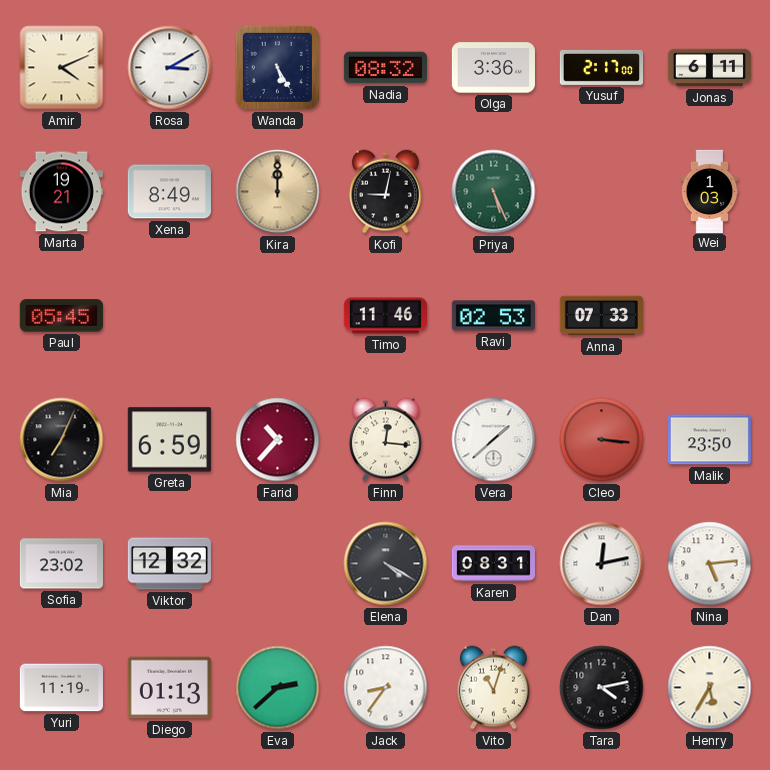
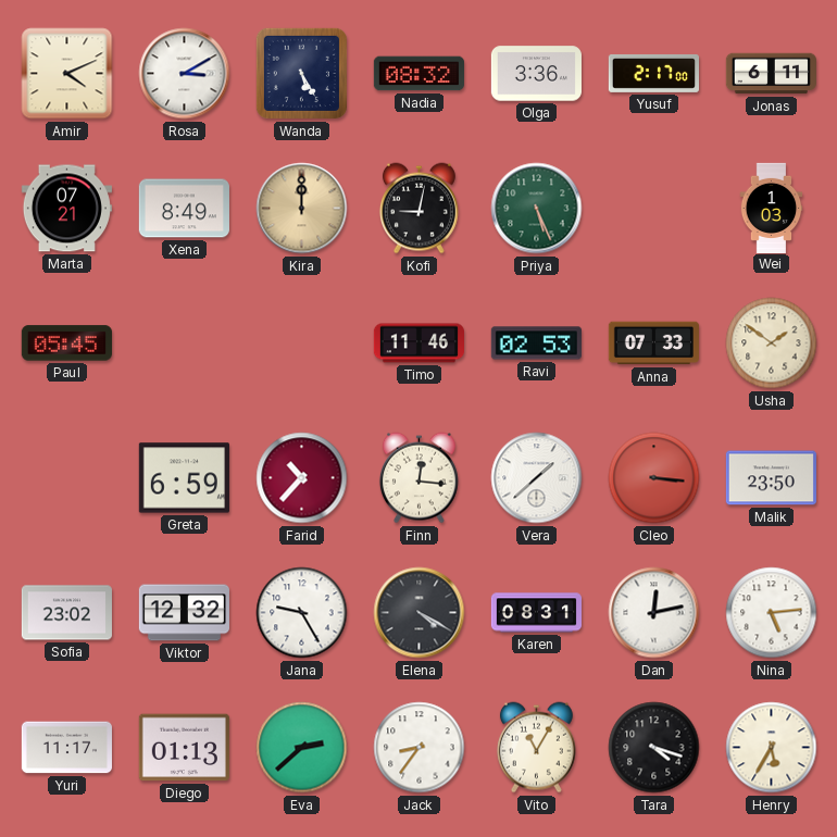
Marta: 19:21 -> 07:21 (66, 209)
Usha: none -> 1:51 (772, 343)
Mia: 7:04 -> none (62, 440)
Jana: none -> 9:25 (302, 613)
Yuri: 11:19 -> 11:17 (66, 748)
Vito: 11:03 -> 11:05 (536, 748)
Tara: 4:13 -> 4:18 (654, 748)
